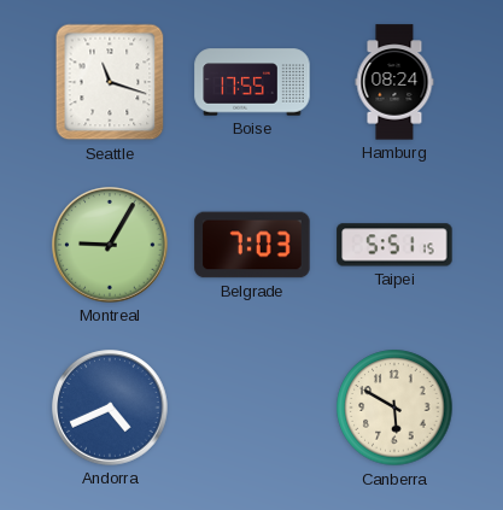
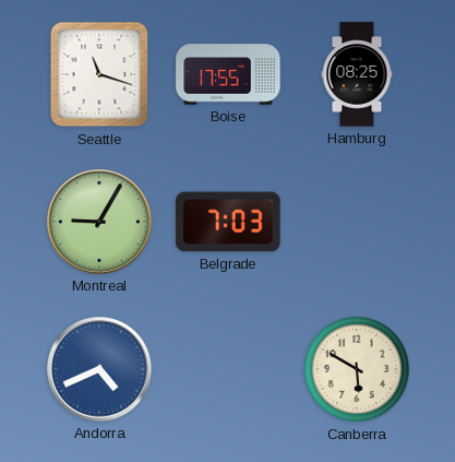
Hamburg: 08:24 -> 08:25 (357, 74)
Taipei: 5:51 -> none (394, 245)
